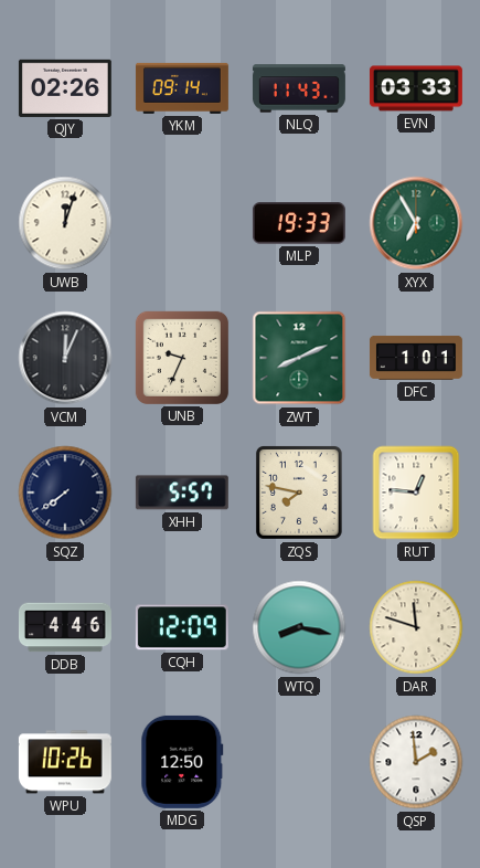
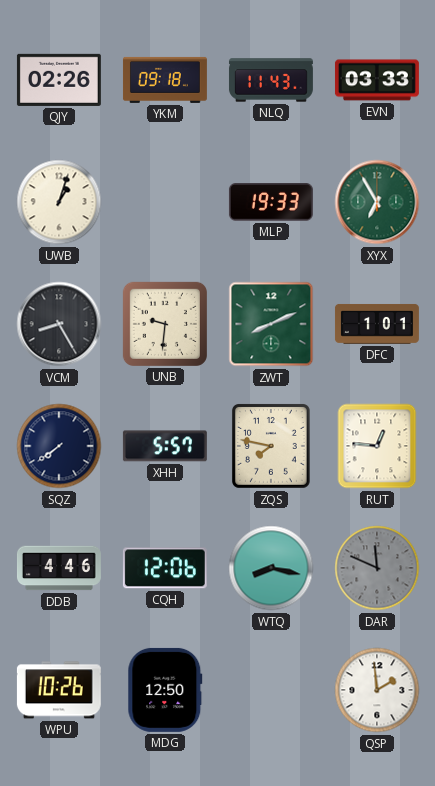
YKM: 09:14 -> 09:18 (165, 80)
UWB: 12:03 -> 1:03 (59, 202)
VCM: 12:04 -> 8:25 (59, 324)
UNB: 9:34 -> 9:31 (165, 324)
CQH: 12:09 -> 12:06 (165, 568)
DAR: 11:48 -> 11:49 (377, 568)
DAR dial: cream -> grey (377, 568)
